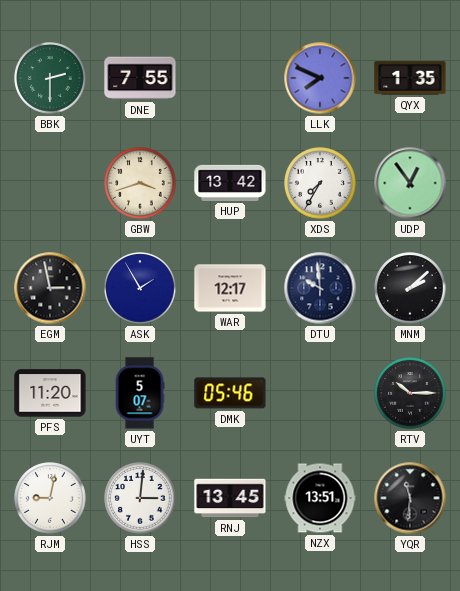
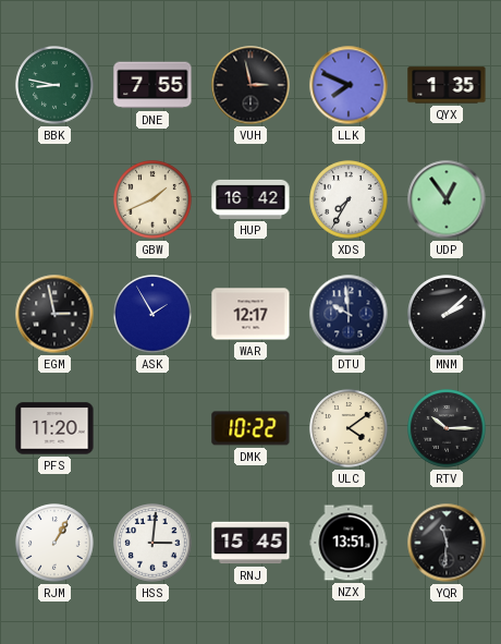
BBK: 2:30 -> 8:47 (54, 85)
VUH: none -> 2:58 (250, 85)
GBW: 3:42 -> 1:41 (152, 199)
HUP: 13:42 -> 16:42 (250, 199)
UYT: 5:07 -> none (140, 393)
DMK: 05:46 -> 10:22 (250, 428)
ULC: none -> 4:09 (349, 428)
RJM: 9:02 -> 1:05 (54, 543)
RNJ: 13:45 -> 15:45 (250, 543)
